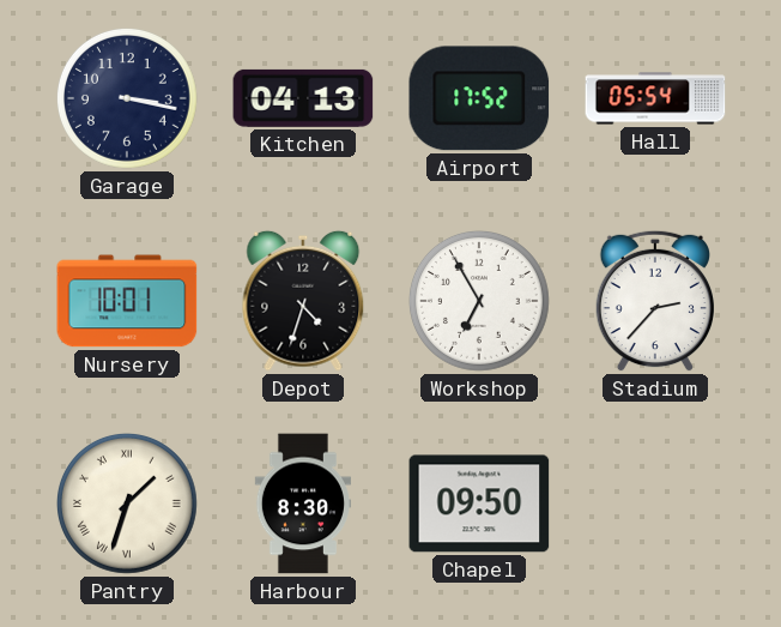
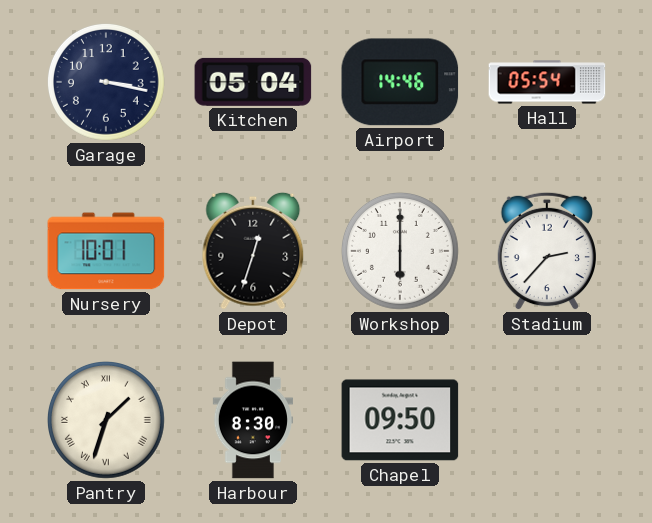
Kitchen: 04:13 -> 05:04 (253, 82)
Airport: 17:52 -> 14:46 (400, 82)
Depot: 4:33 -> 12:33 (253, 251)
Workshop: 6:55 -> 6:00 (400, 251)
